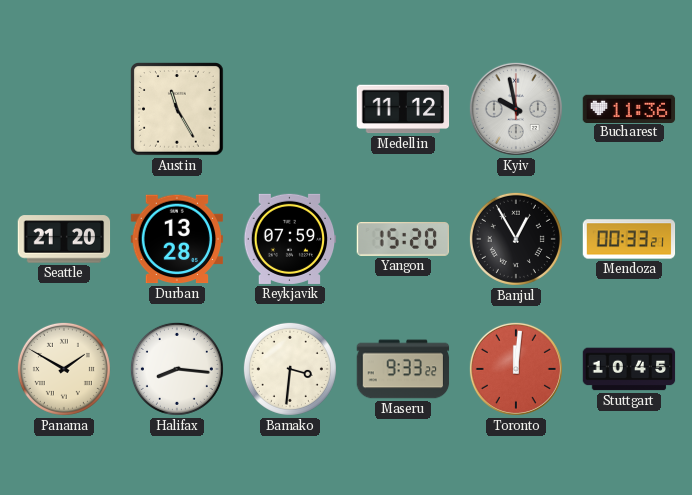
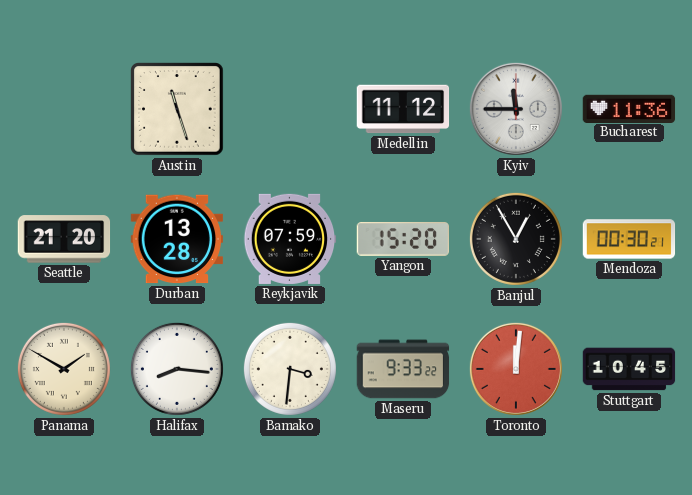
Austin: 11:25 -> 11:27 (178, 110)
Kyiv: 9:58 -> 11:45 (516, 109)
Mendoza: 00:33 -> 00:30 (629, 239)
